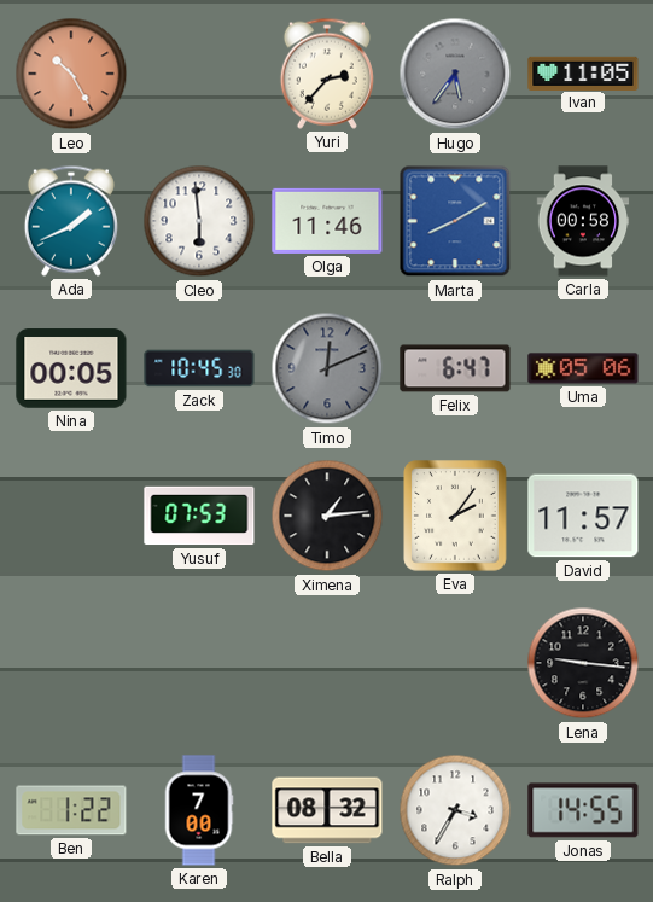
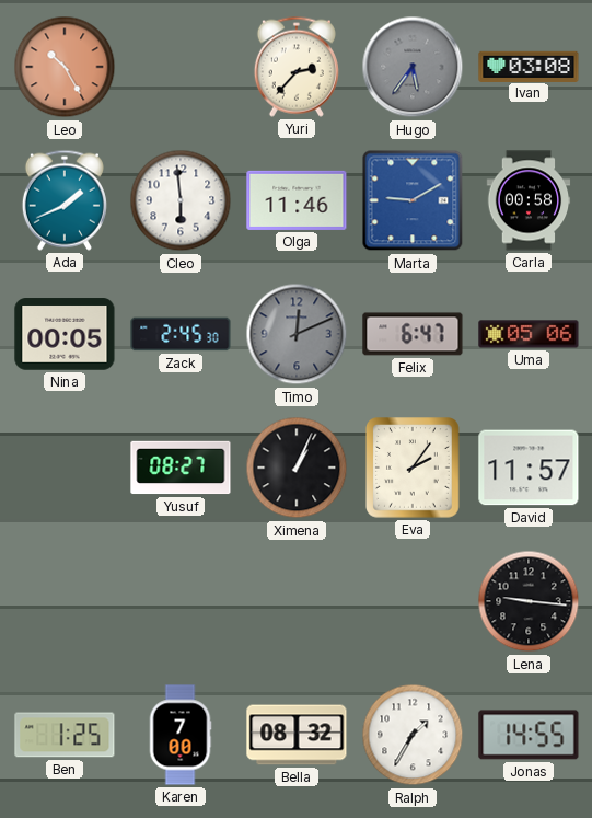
Ivan: 11:05 -> 03:08 (529, 66)
Marta: 8:10 -> 9:10 (413, 200)
Zack: 10:45 -> 2:45 (181, 334)
Yusuf: 07:53 -> 08:27 (181, 468)
Ximena: 1:14 -> 1:04 (297, 468)
Ben: 1:22 -> 1:25 (65, 735)
Ralph: 3:35 -> 1:35 (413, 735)
